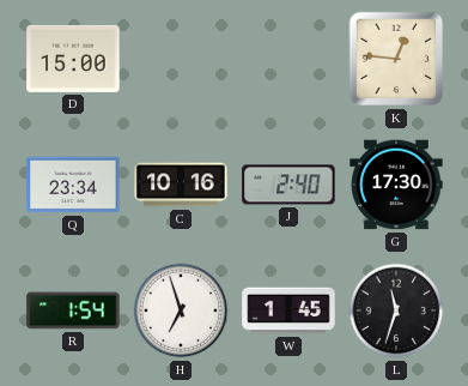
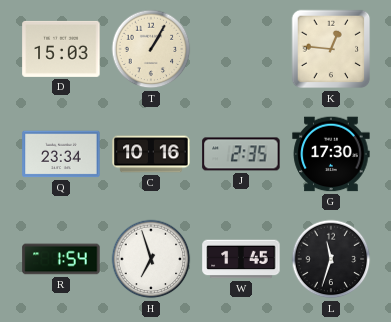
D: 15:00 -> 15:03 (61, 49)
T: none -> 1:05 (151, 49)
J: 2:40 -> 2:35 (241, 154)
